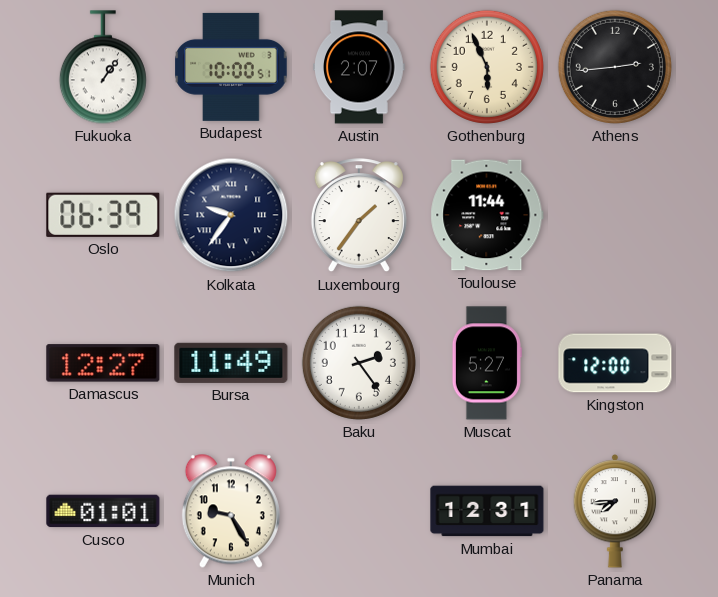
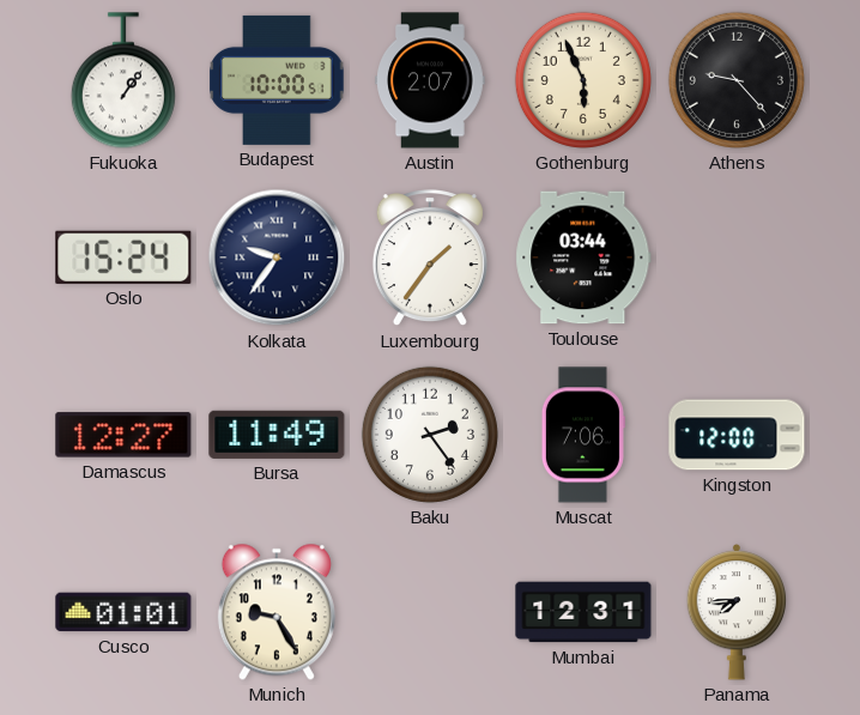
Athens: 2:44 -> 9:23 (737, 80)
Oslo: 06:39 -> 15:24 (123, 257)
Toulouse: 11:44 -> 03:44 (583, 257)
Muscat: 5:27 -> 7:06 (583, 435)
